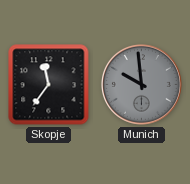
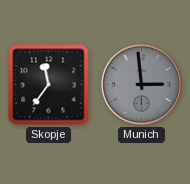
Munich: 9:59 -> 2:59 (141, 84)
